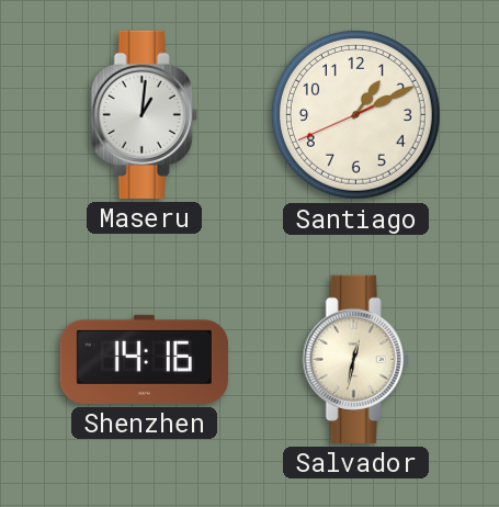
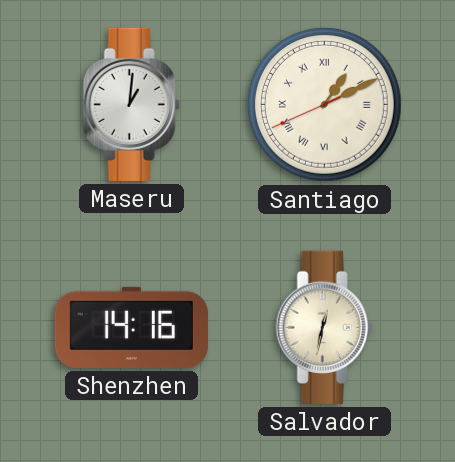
Santiago numerals: Arabic -> Roman (324, 104)
